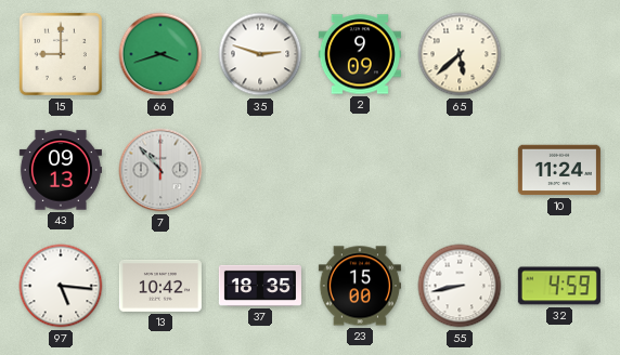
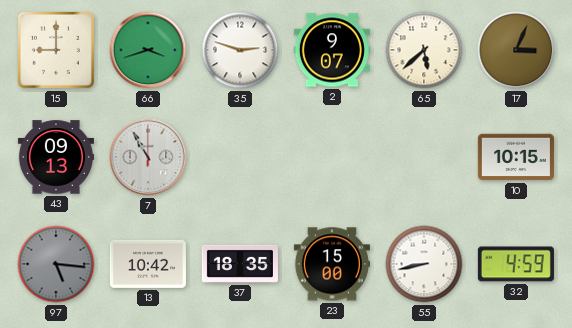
2: 9:09 -> 9:07 (332, 50)
17: none -> 3:04 (516, 50)
7: 10:53 -> 10:55 (148, 157)
10: 11:24 -> 10:15 (516, 157)
97 dial: white -> grey (56, 264)
